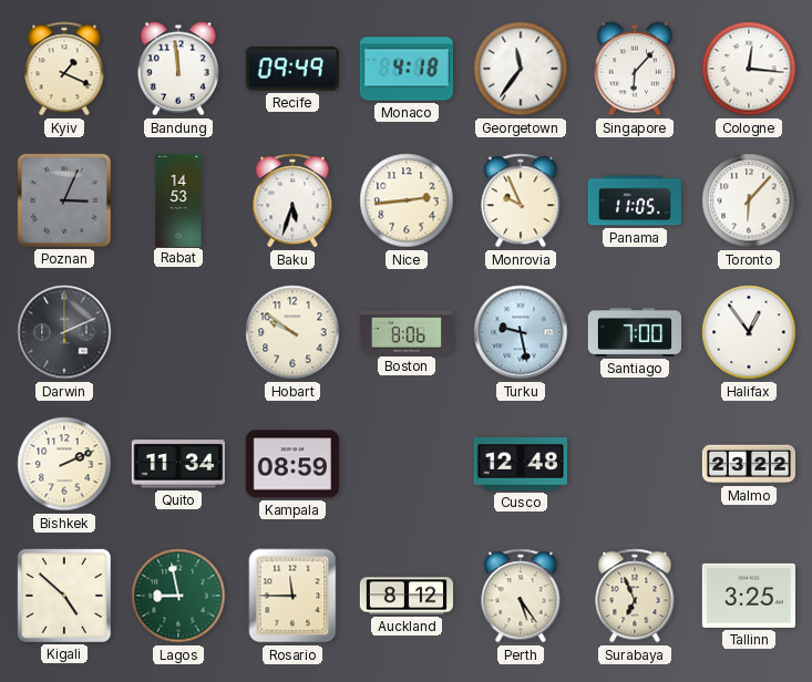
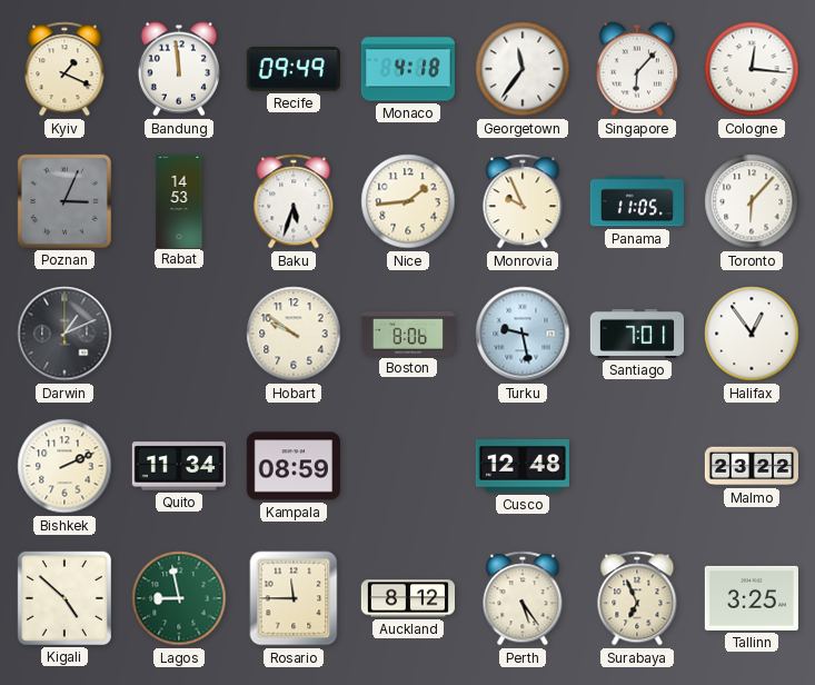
Nice: 2:44 -> 1:44 (408, 201)
Darwin: 2:11 -> 1:11 (64, 334)
Santiago: 7:00 -> 7:01 (636, 334)
